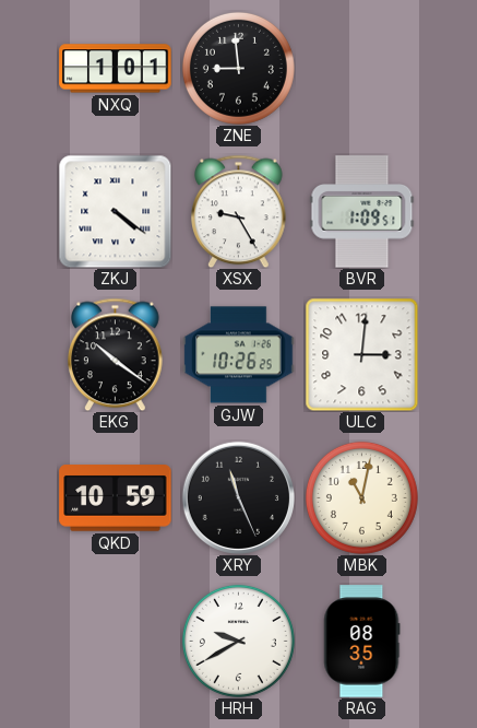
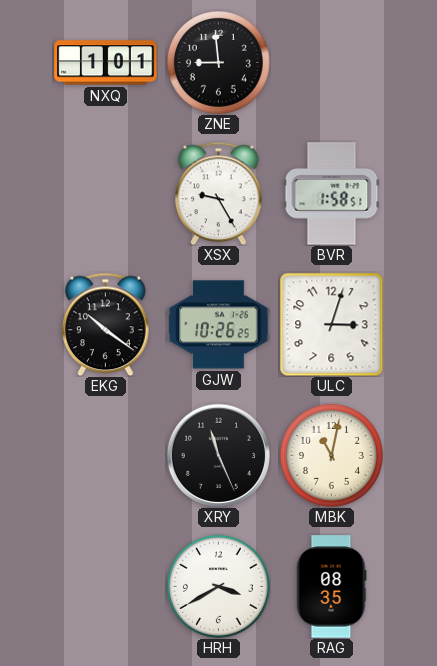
ZKJ: 4:21 -> none (115, 211)
BVR: 1:09 -> 1:58 (332, 194)
ULC: 3:01 -> 3:03 (331, 324)
QKD: 10:59 -> none (116, 498)
HRH: 9:40 -> 3:40 (218, 586)
